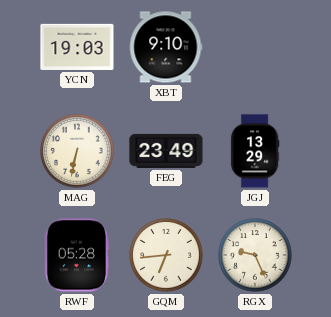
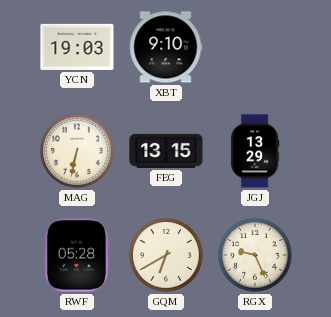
FEG: 23:49 -> 13:15 (166, 151)
GQM: 6:44 -> 6:40 (166, 255)
